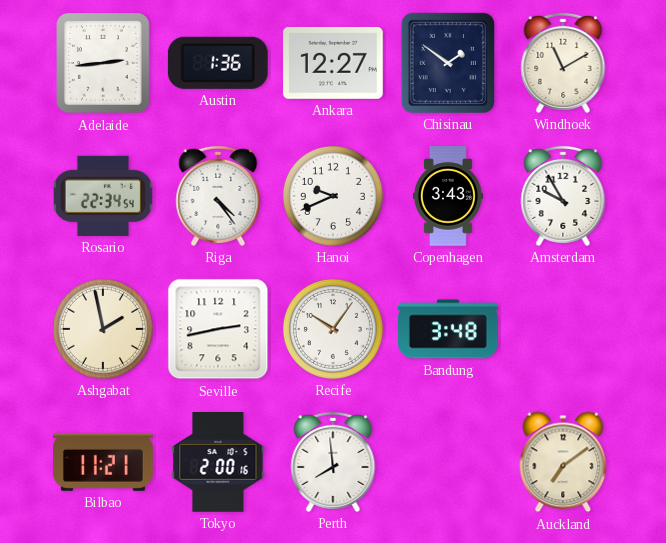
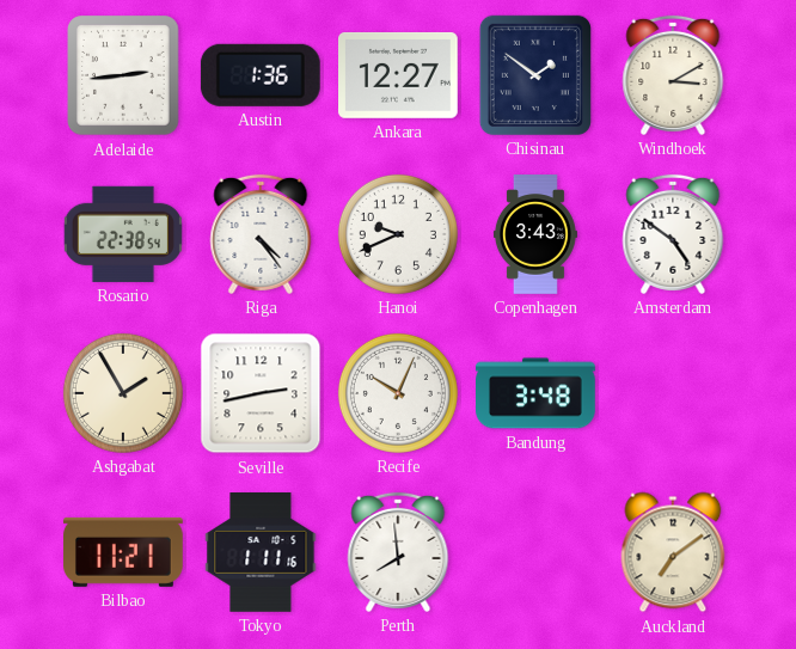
Windhoek: 11:10 -> 3:10 (673, 75)
Rosario: 22:34 -> 22:38 (123, 234)
Amsterdam: 9:55 -> 4:51 (673, 234)
Ashgabat: 1:58 -> 1:55 (123, 393)
Recife: 10:06 -> 10:04 (398, 393)
Tokyo: 2:00 -> 1:11 (261, 553)
